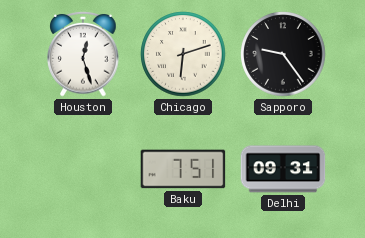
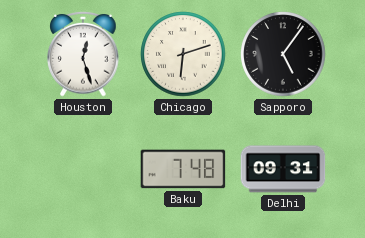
Sapporo: 9:24 -> 5:06 (283, 54)
Baku: 7:51 -> 7:48 (183, 169)
